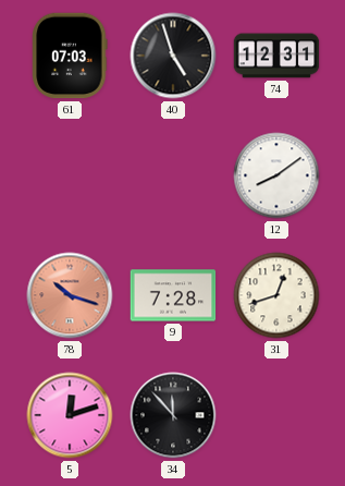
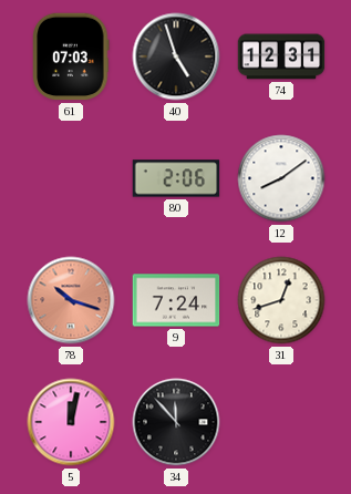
80: none -> 2:06 (176, 178)
9: 7:28 -> 7:24 (176, 300)
5: 12:12 -> 12:02 (71, 422)
